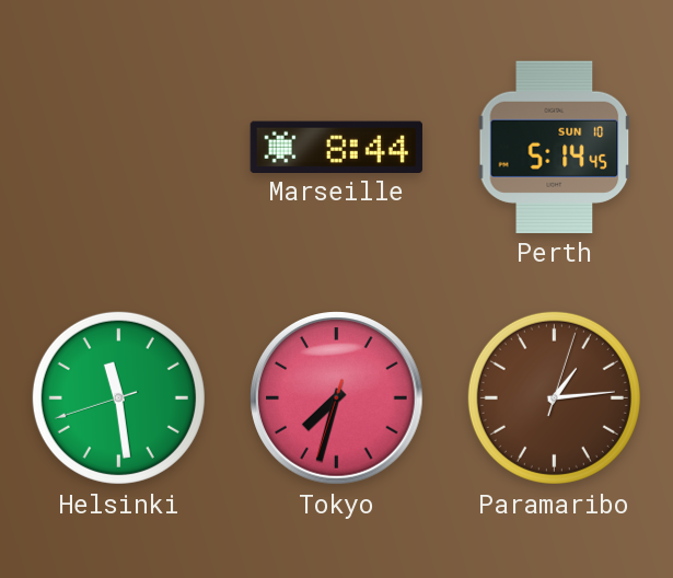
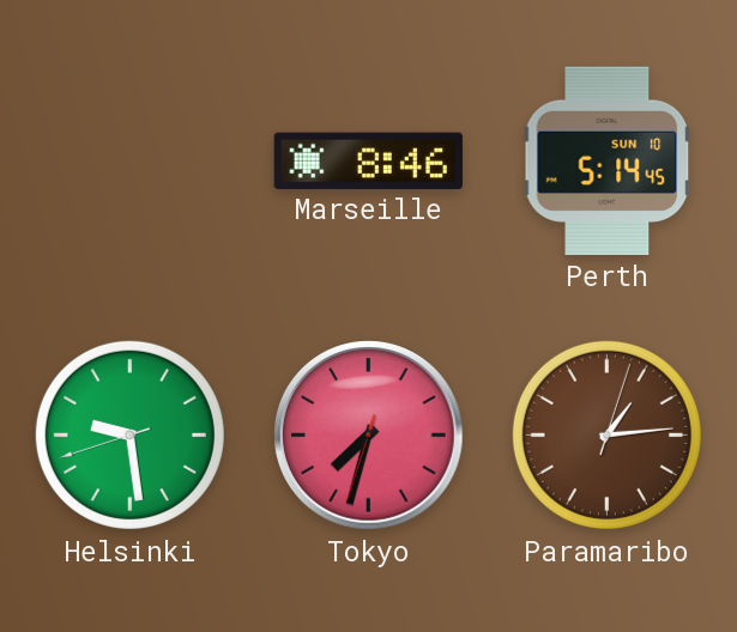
Marseille: 8:44 -> 8:46 (368, 160)
Helsinki: 11:28 -> 9:28 (129, 434)
